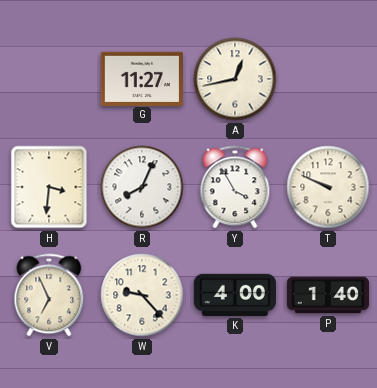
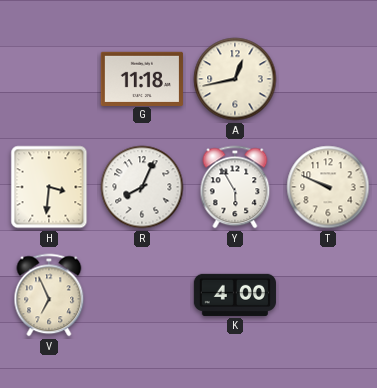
G: 11:27 -> 11:18 (142, 78)
Y: 3:55 -> 5:55 (235, 187)
W: 9:23 -> none (142, 295)
P: 1:40 -> none (327, 295)
